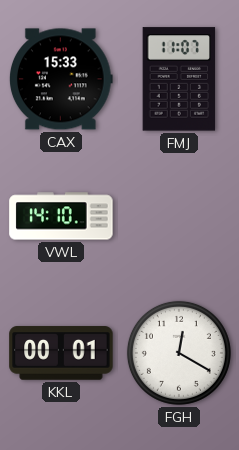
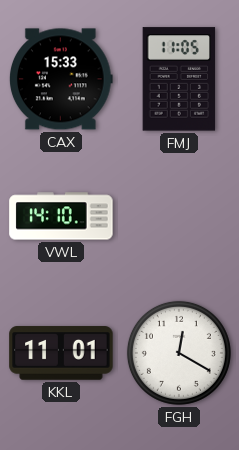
FMJ: 11:07 -> 11:05 (179, 79)
KKL: 00:01 -> 11:01 (61, 353)
